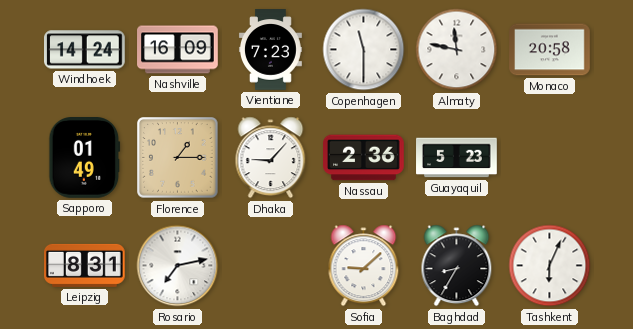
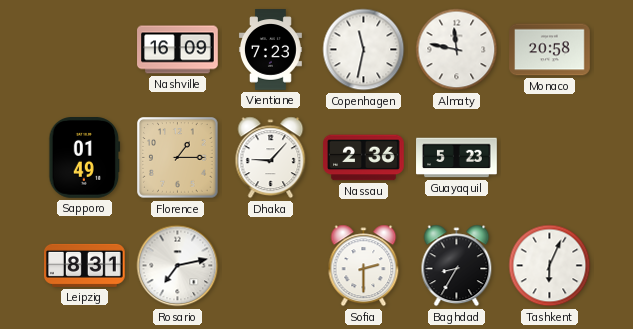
Windhoek: 14:24 -> none (85, 50)
Copenhagen: 11:30 -> 11:32 (364, 50)
Sofia: 9:08 -> 2:30 (364, 266)
